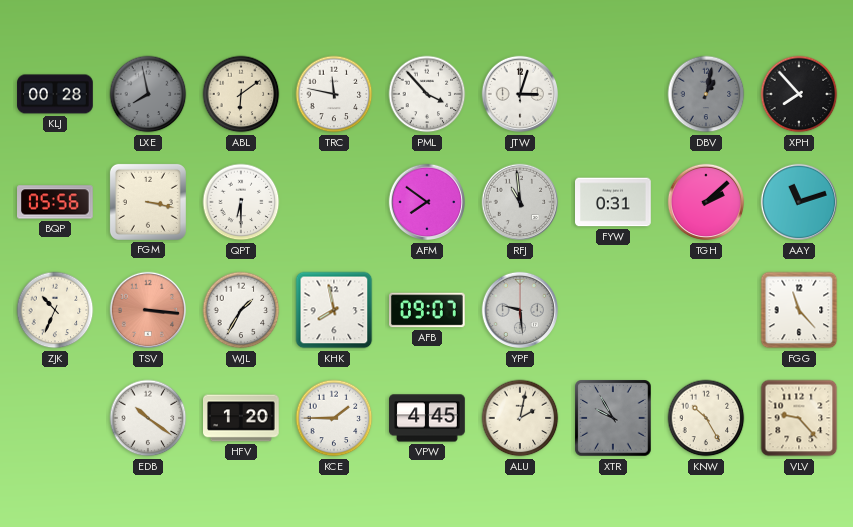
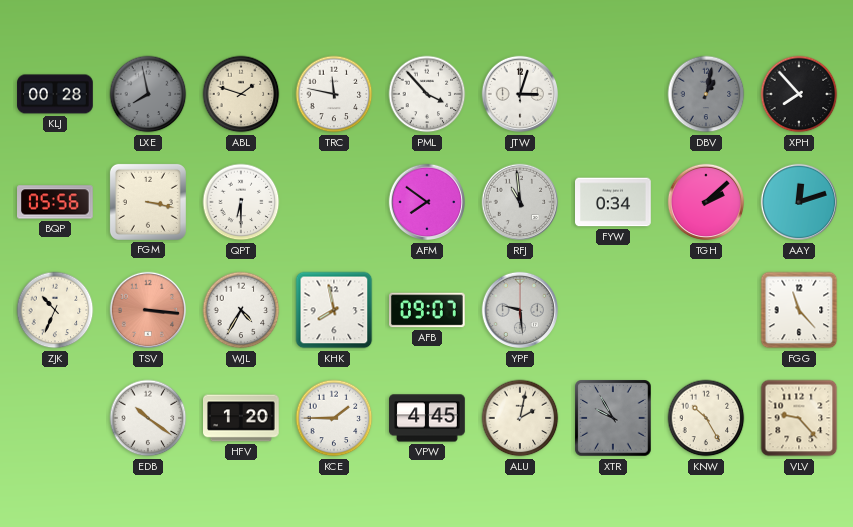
ABL: 6:09 -> 1:48 (241, 94)
FYW: 0:31 -> 0:34 (613, 202)
AAY: 11:12 -> 12:12 (799, 202)
WJL: 1:35 -> 4:35 (241, 310)
